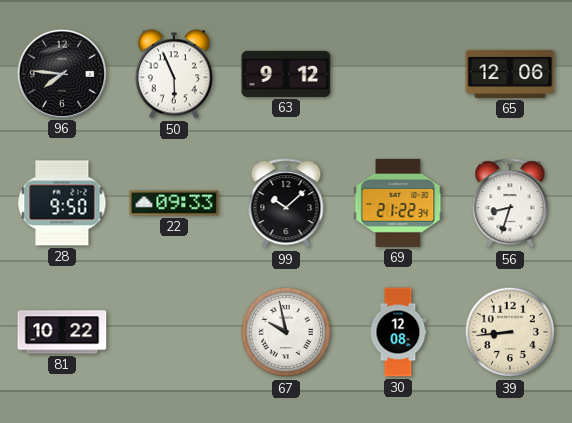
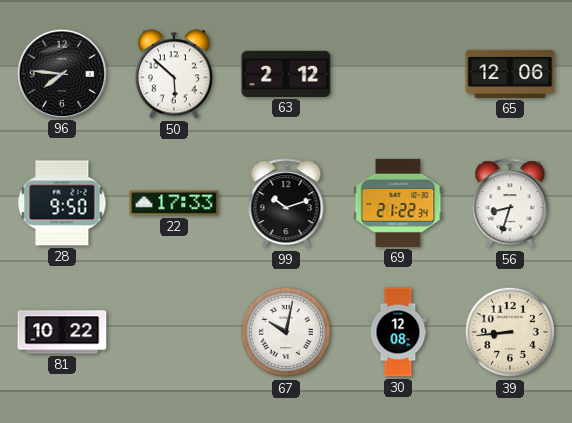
50: 5:56 -> 5:52 (174, 74)
63: 9:12 -> 2:12 (286, 74)
22: 09:33 -> 17:33 (174, 203)
99: 10:08 -> 10:12 (286, 204)
67: 9:58 -> 10:02 (286, 332)
